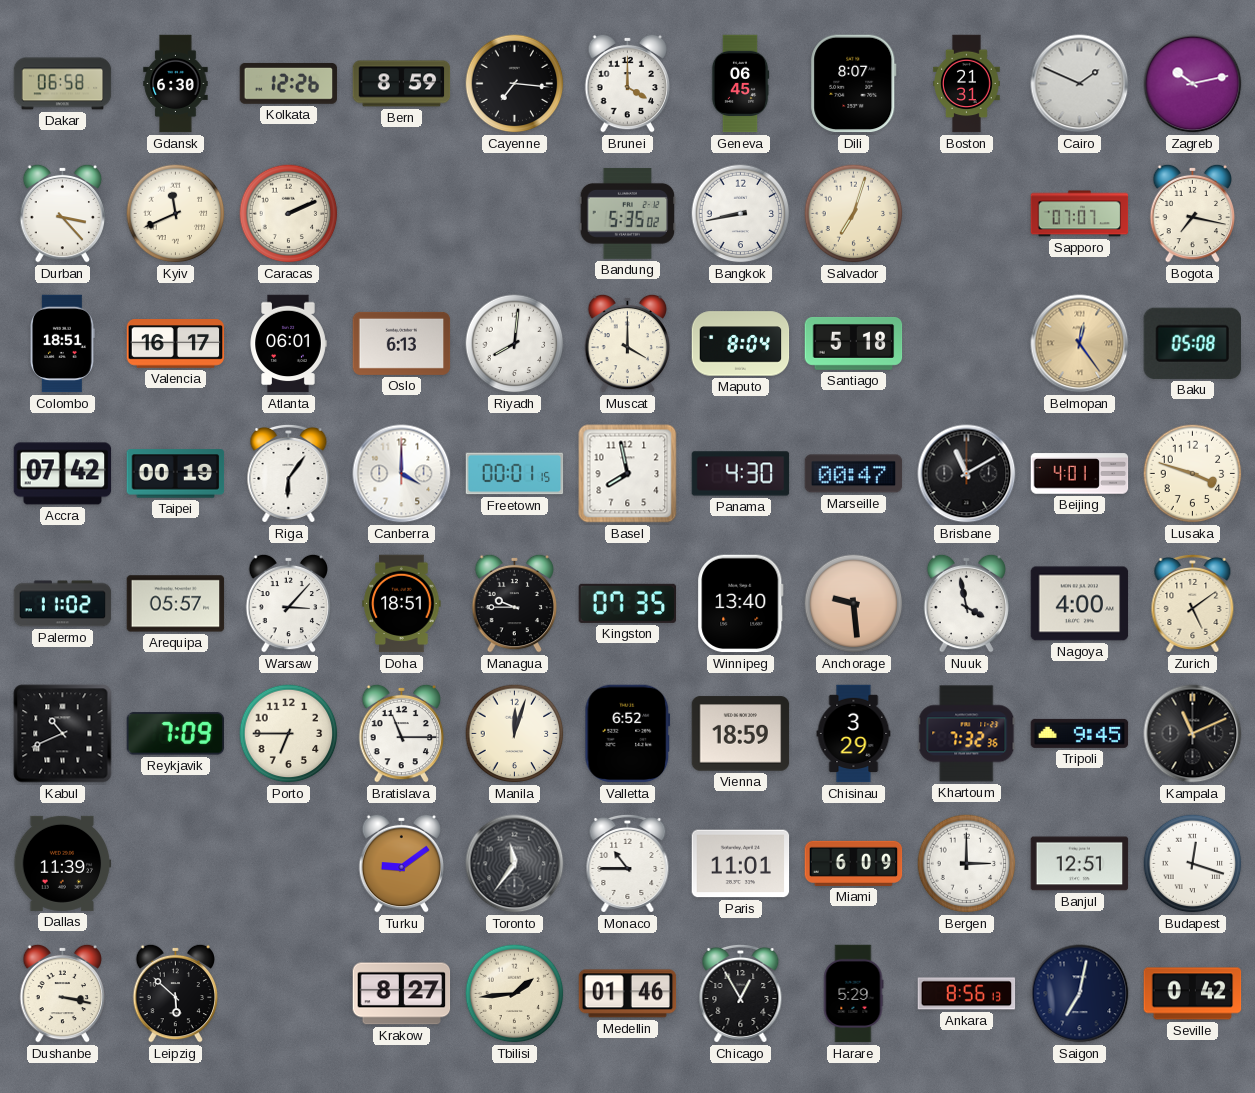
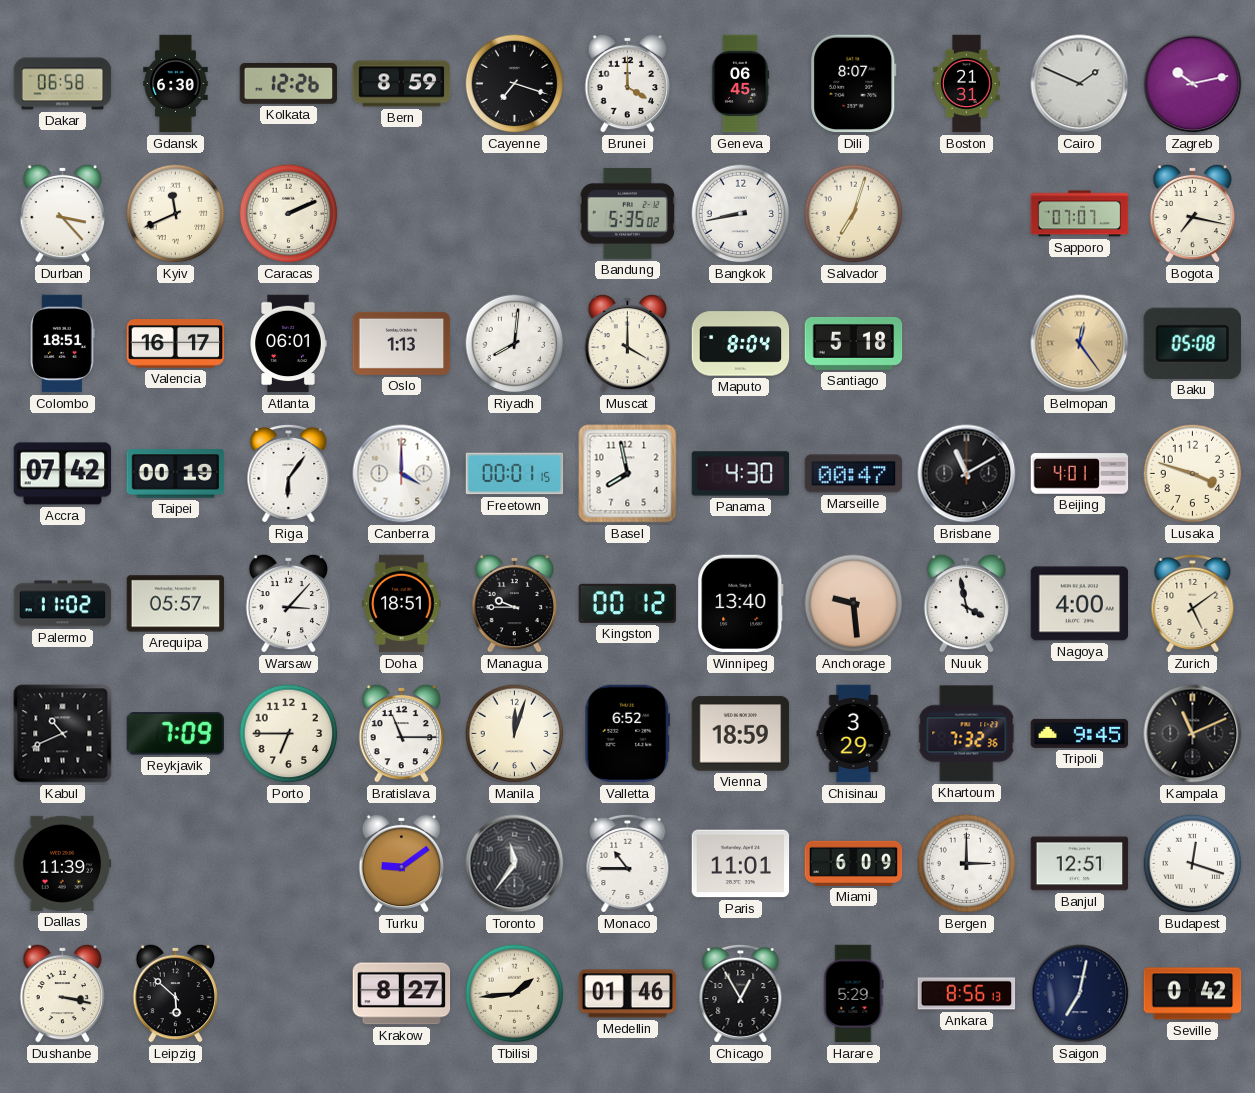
Cayenne: 7:16 -> 7:18 (515, 84)
Oslo: 6:13 -> 1:13 (402, 343)
Kingston: 07:35 -> 00:12 (628, 603)
